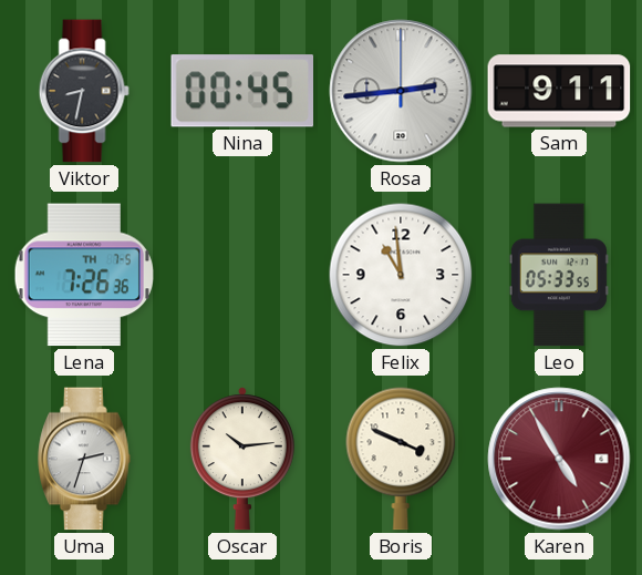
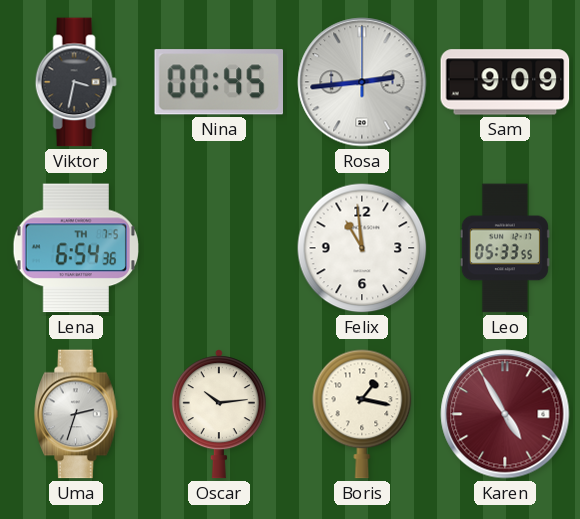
Viktor: 8:32 -> 3:32 (76, 82)
Sam: 9:11 -> 9:09 (505, 82)
Lena: 7:26 -> 6:54 (76, 248)
Boris: 3:49 -> 1:17 (362, 414)
